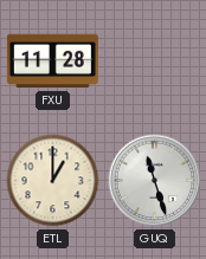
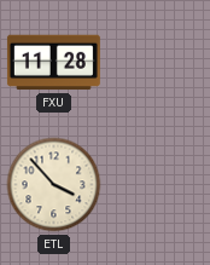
ETL: 1:00 -> 3:53 (54, 185)
GUQ: 11:27 -> none (155, 181)
